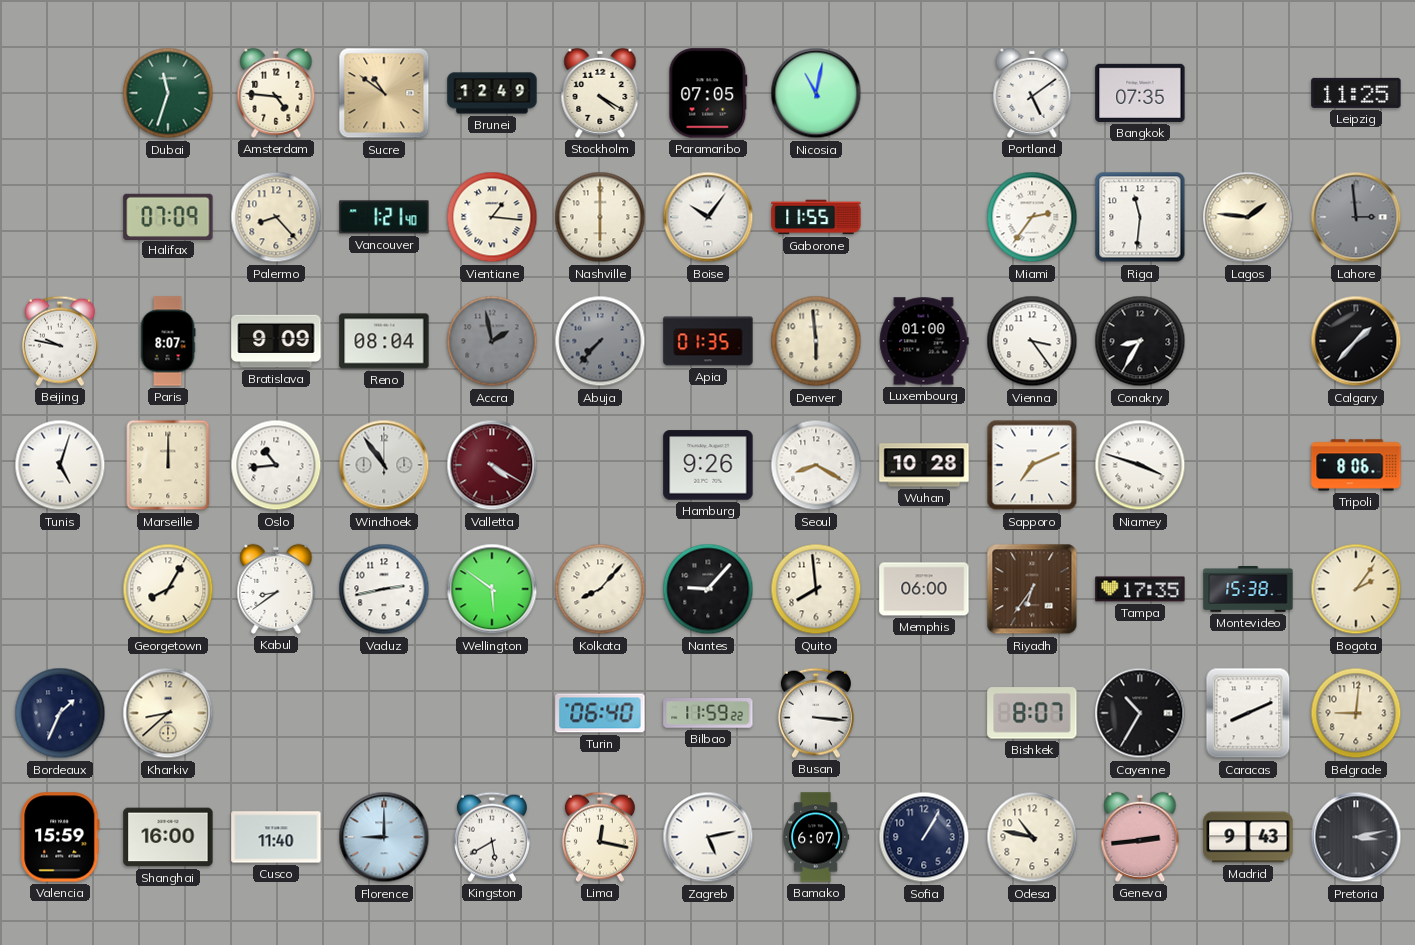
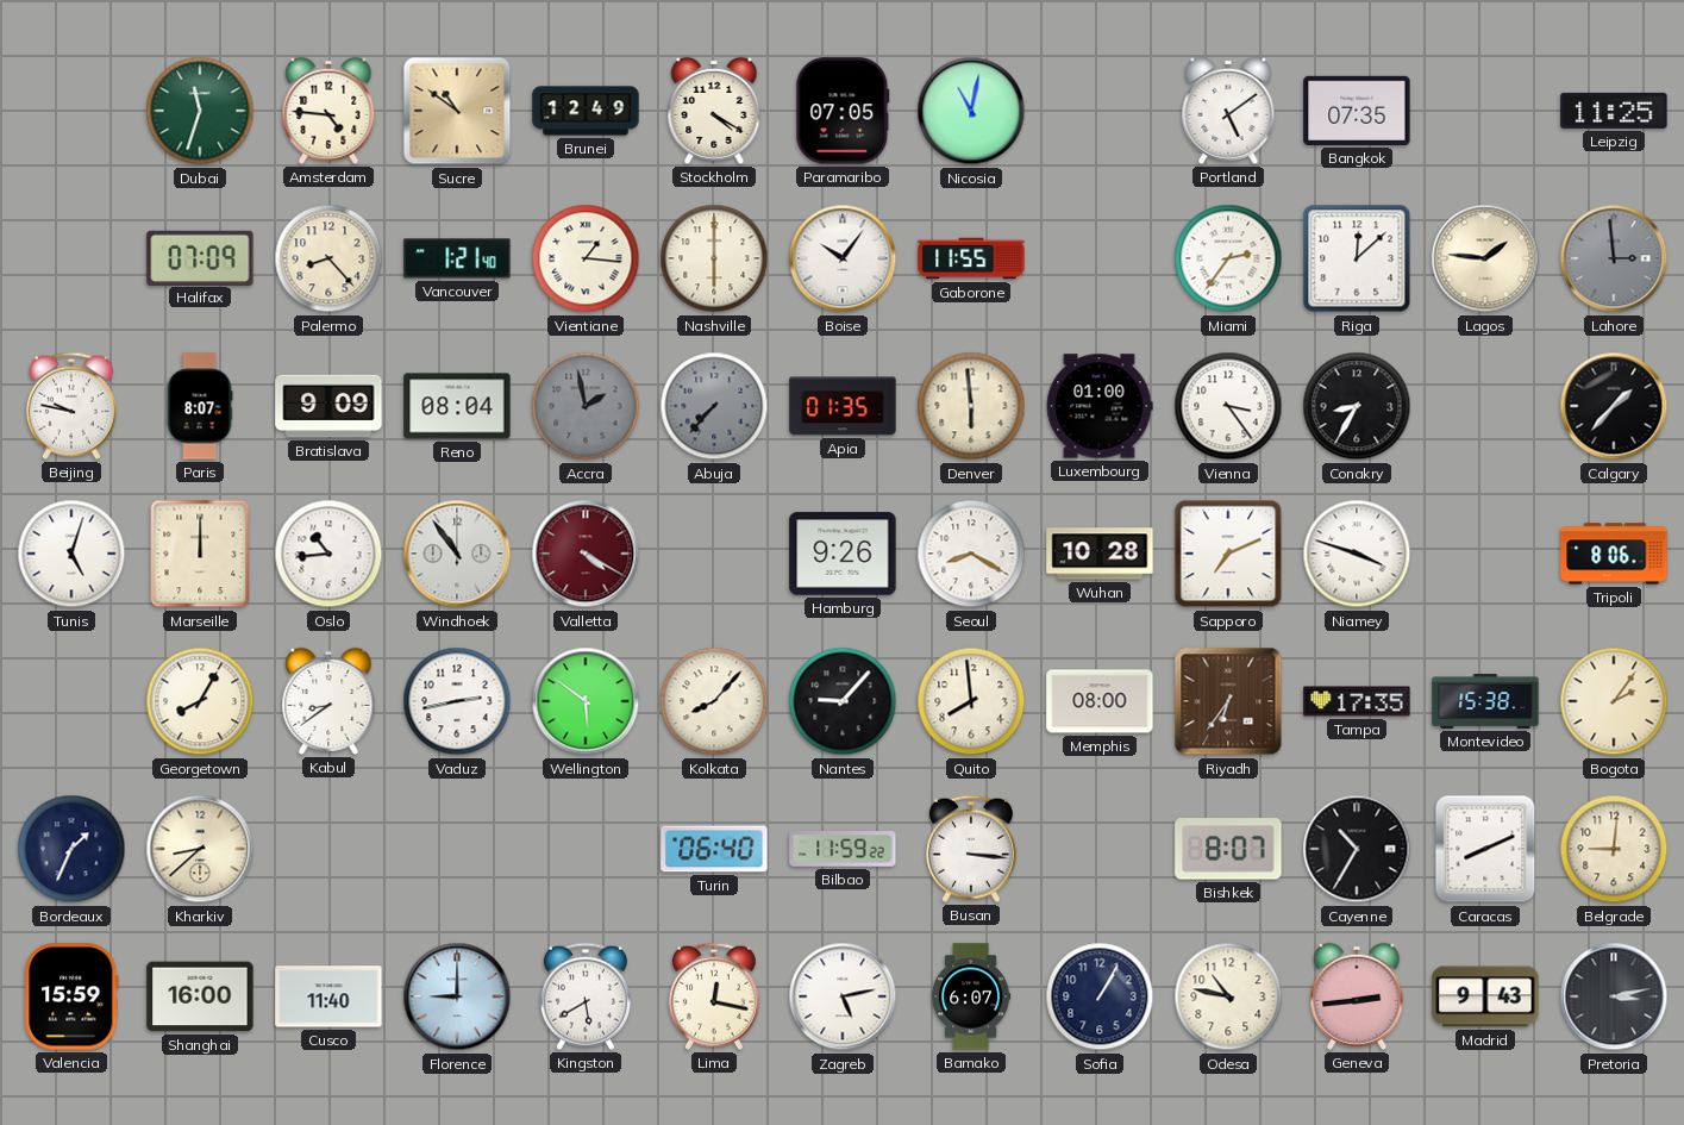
Riga: 11:31 -> 12:08 (1357, 258)
Memphis: 06:00 -> 08:00 (1100, 701)
